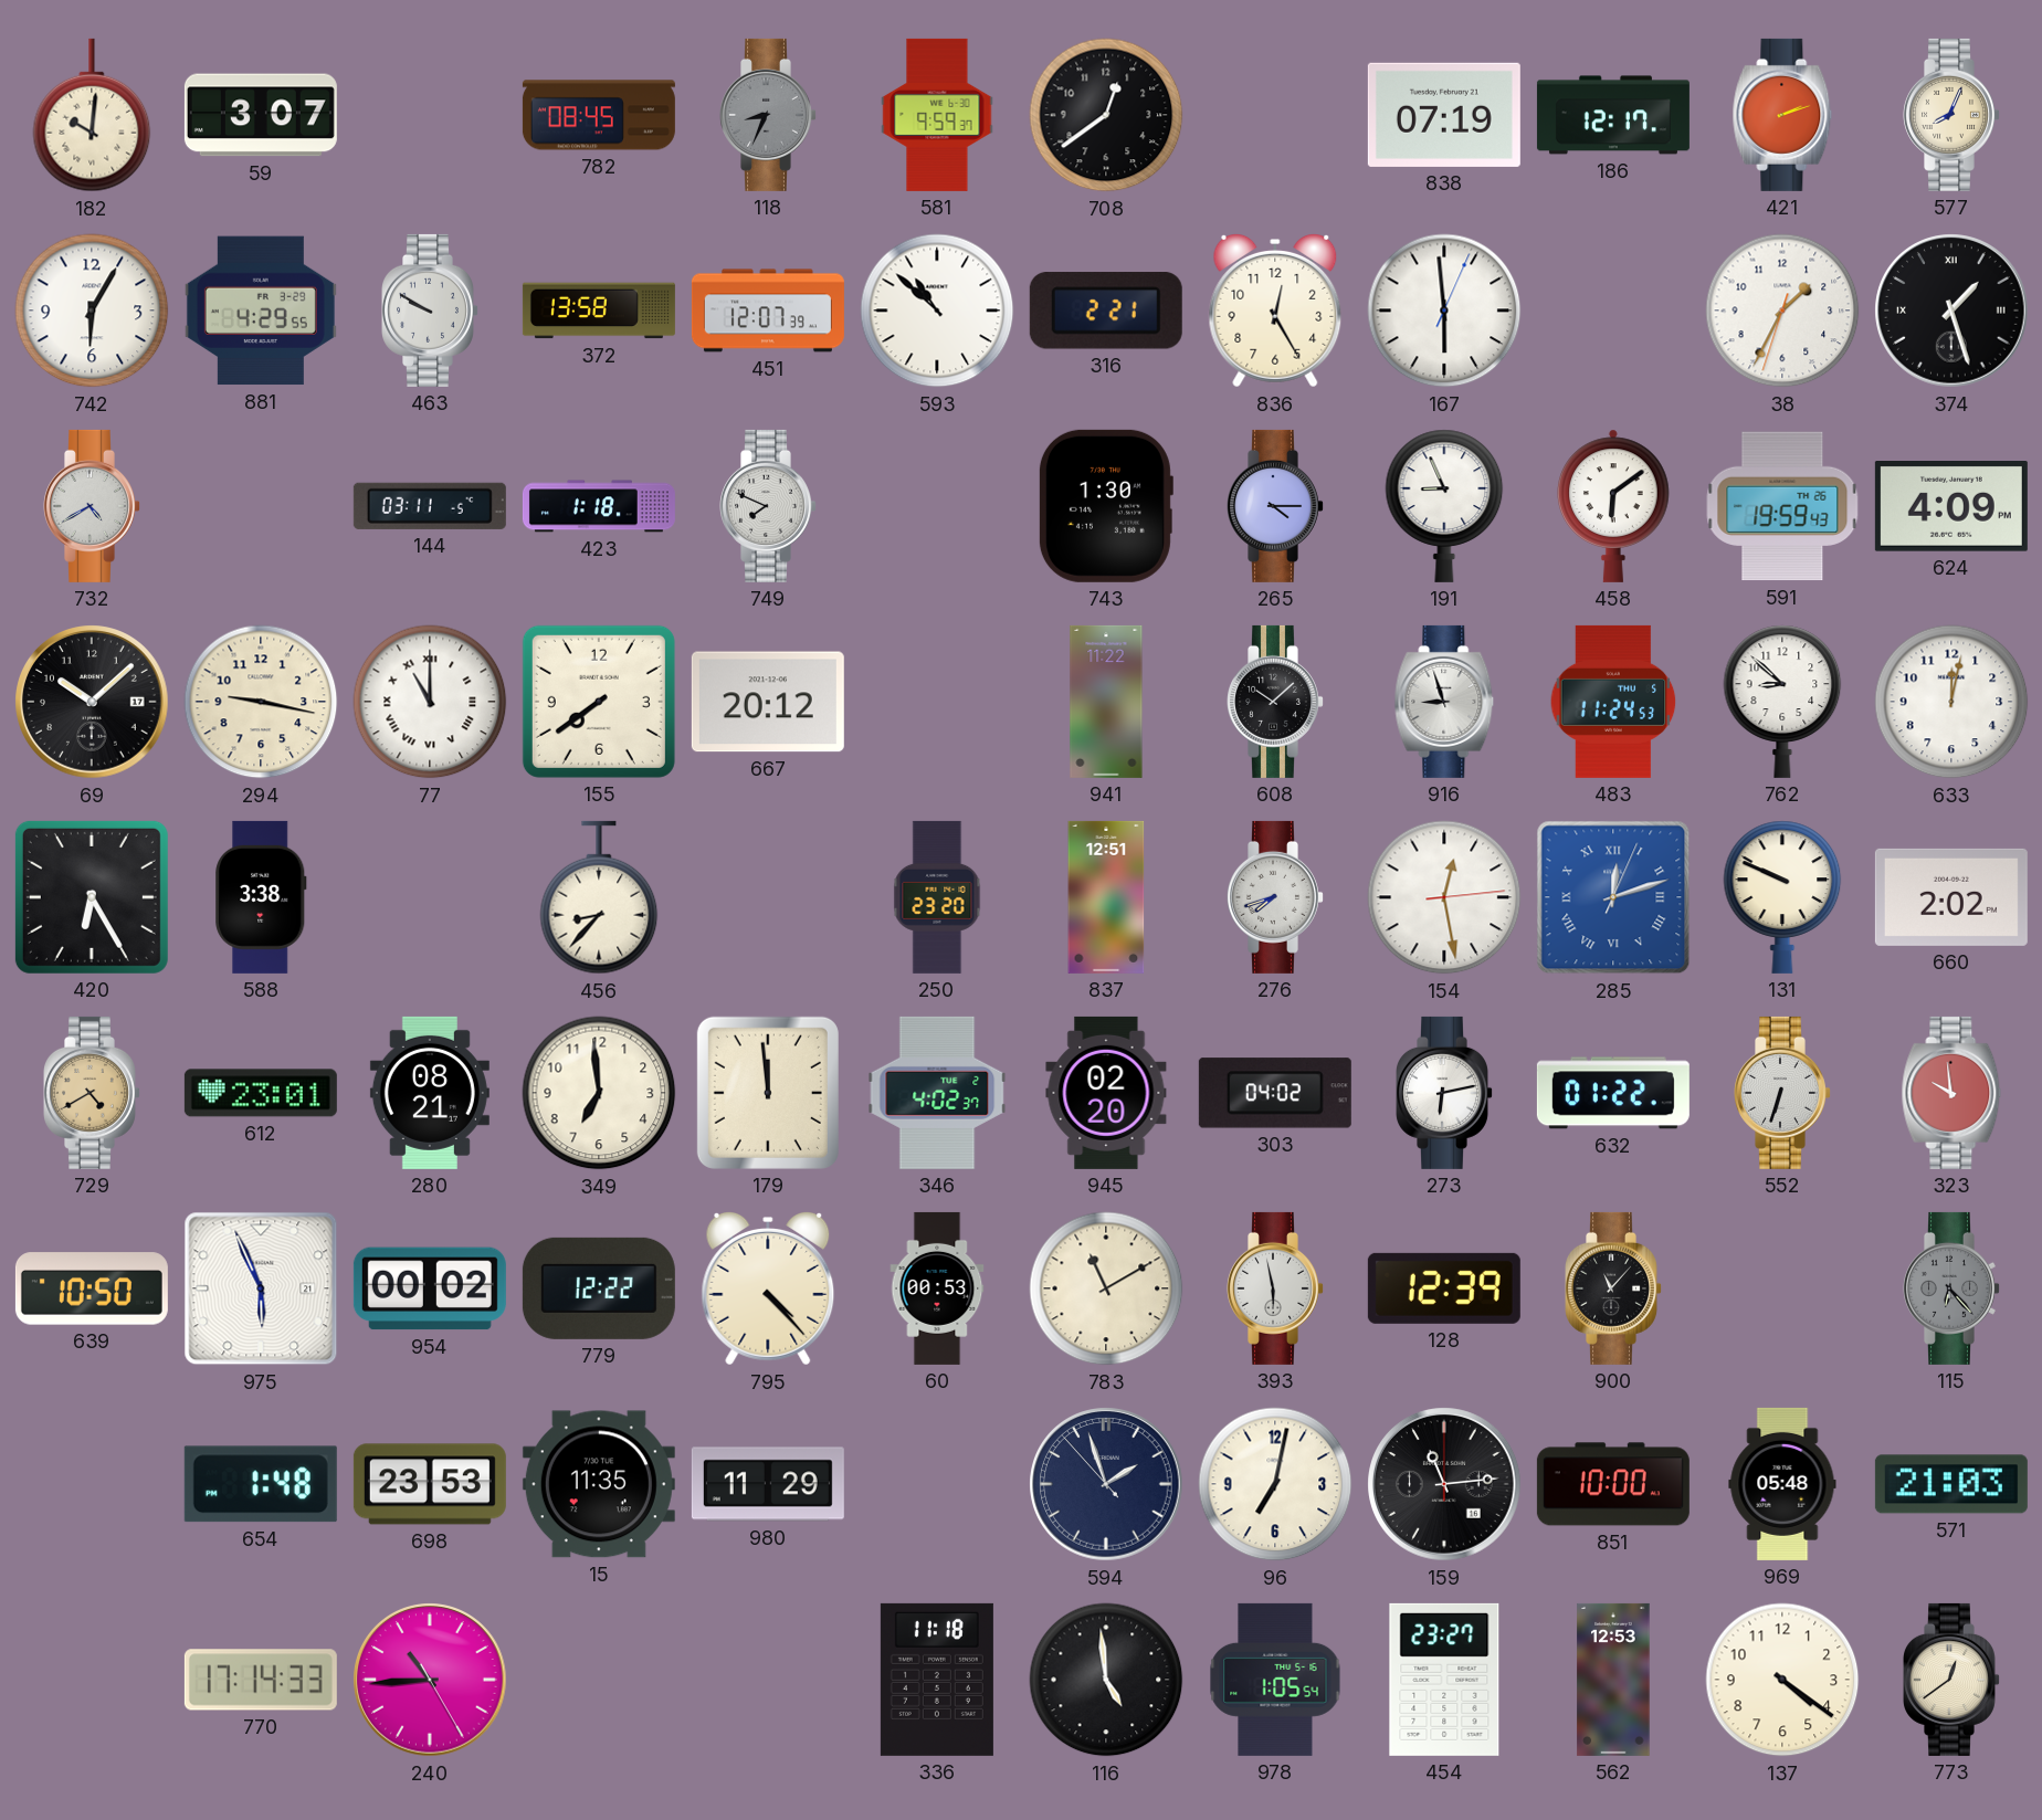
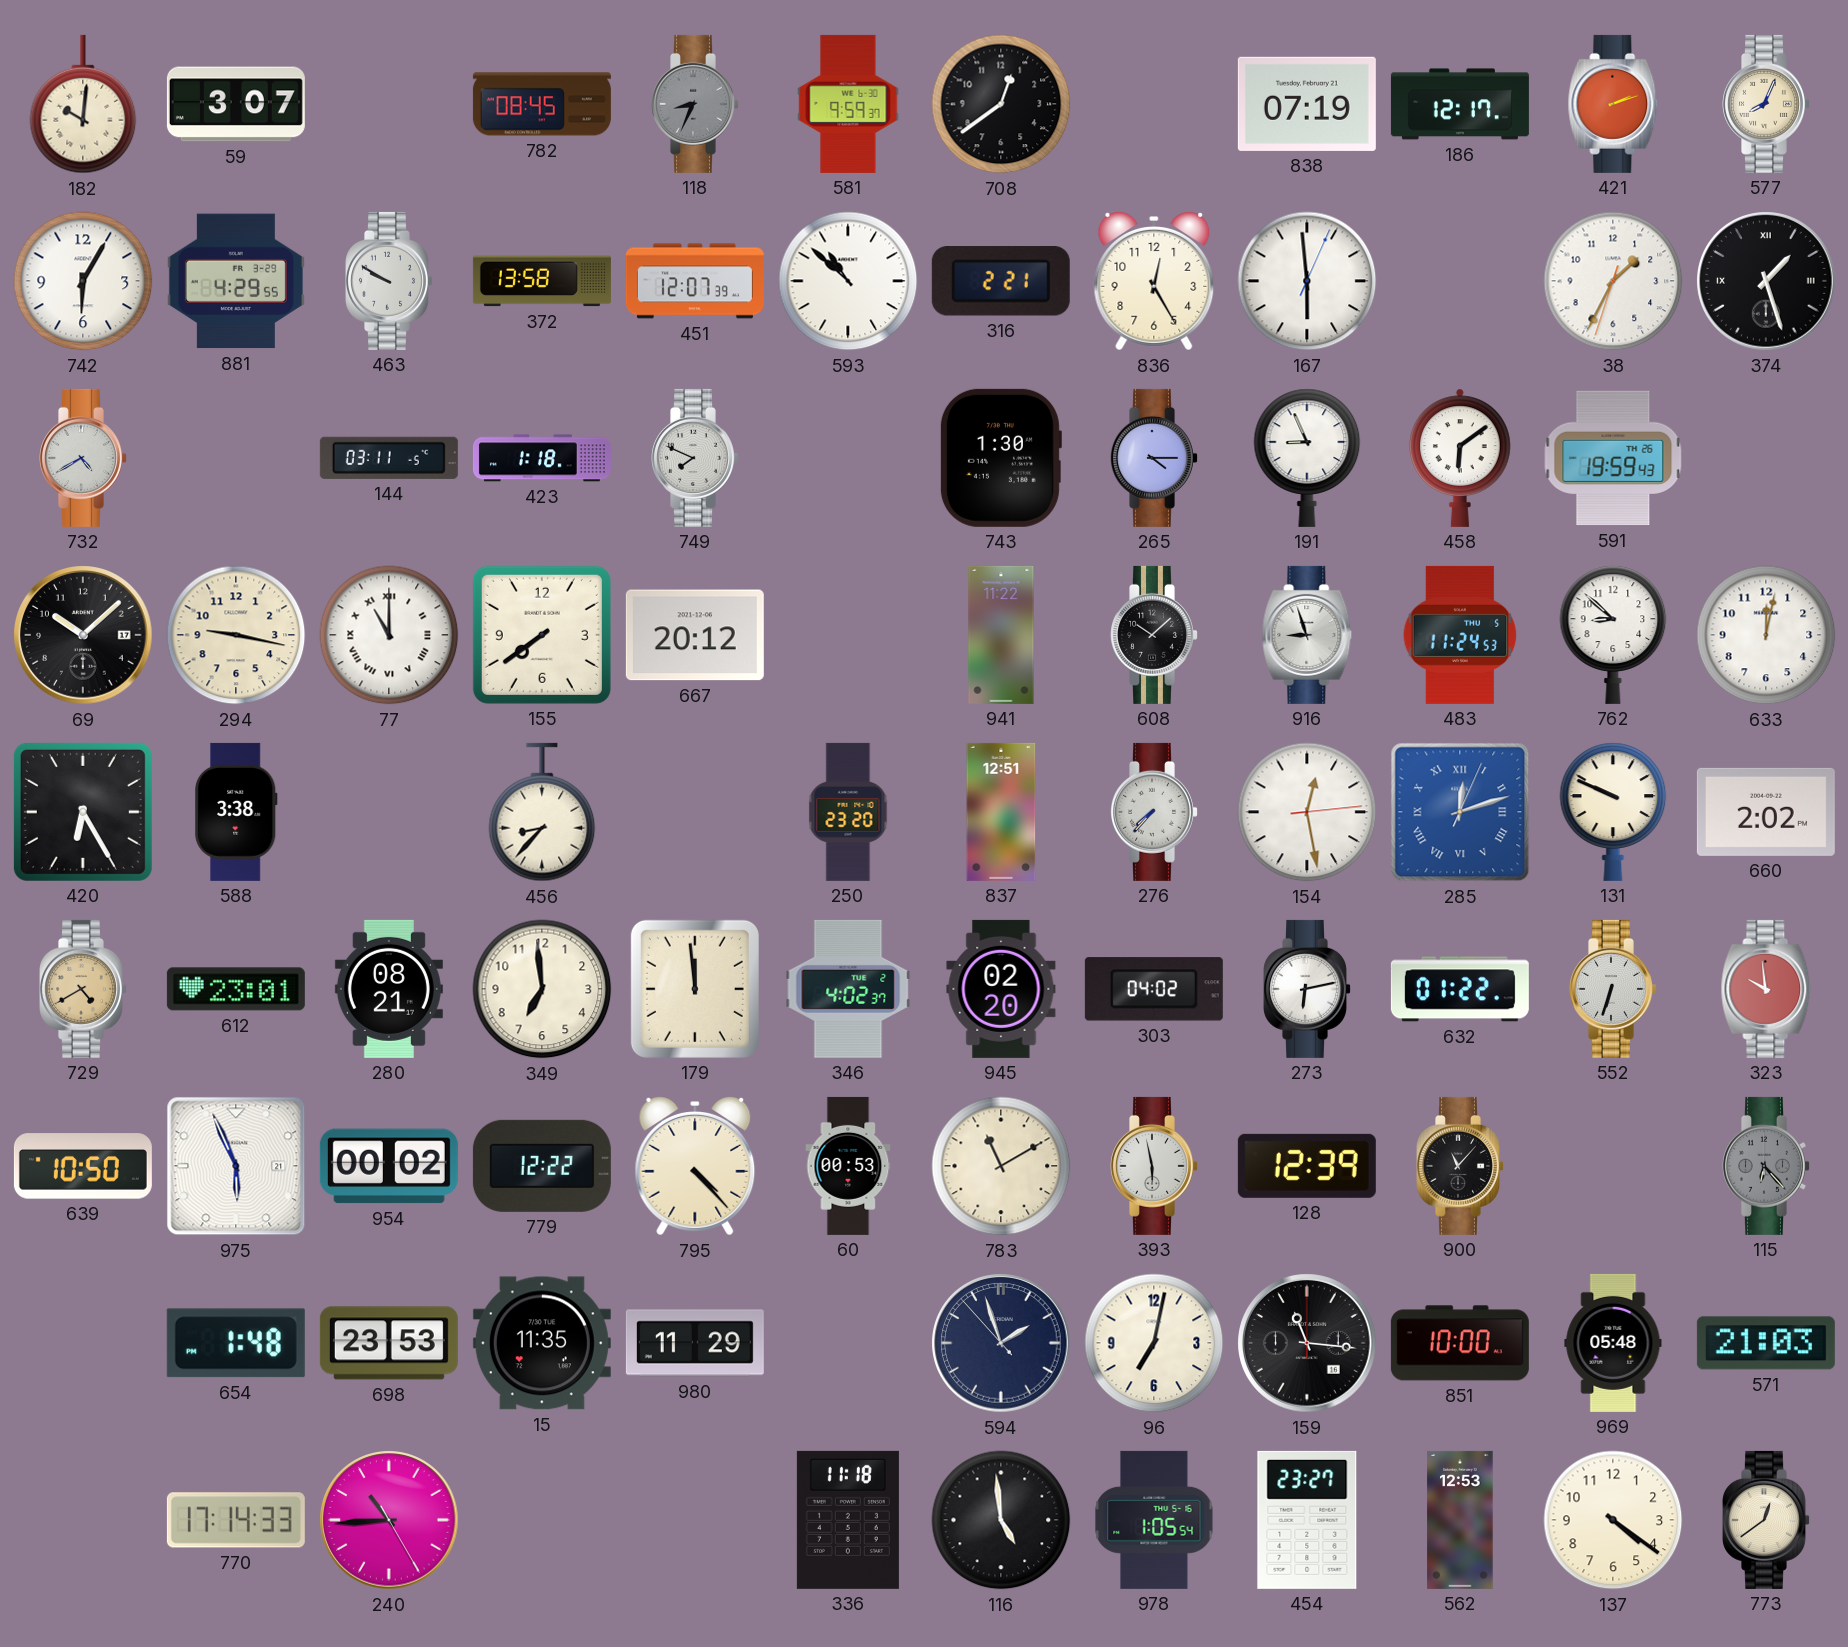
624: 4:09 -> none (1951, 507)
276: 7:42 -> 7:37 (1155, 812)
159: 11:14 -> 11:16 (1307, 1343)
